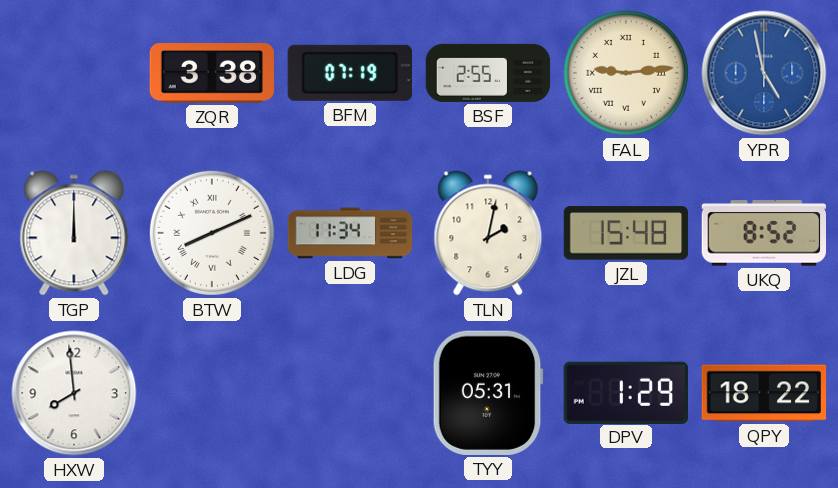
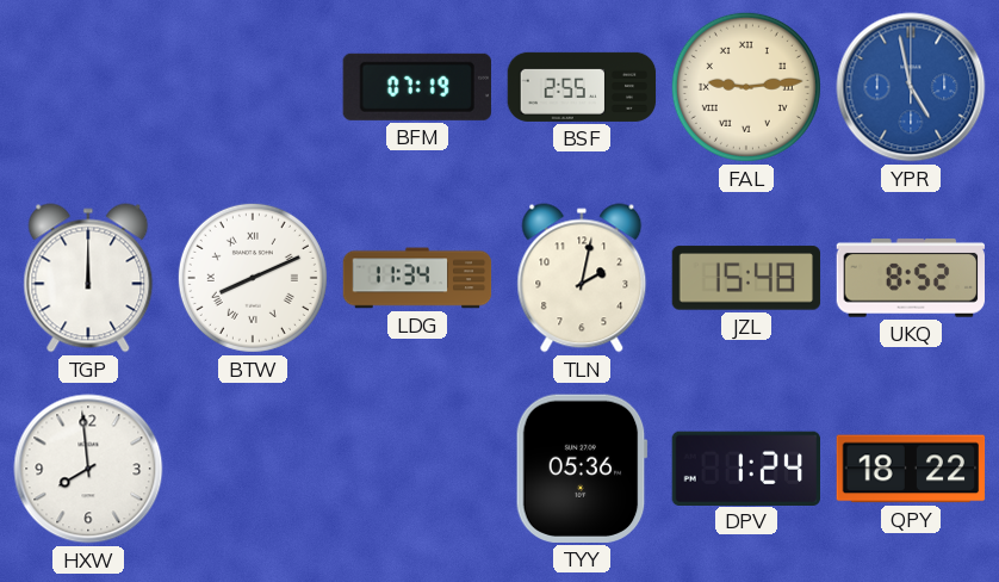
ZQR: 3:38 -> none (211, 73)
TYY: 05:31 -> 05:36 (582, 469)
DPV: 1:29 -> 1:24 (745, 468)
